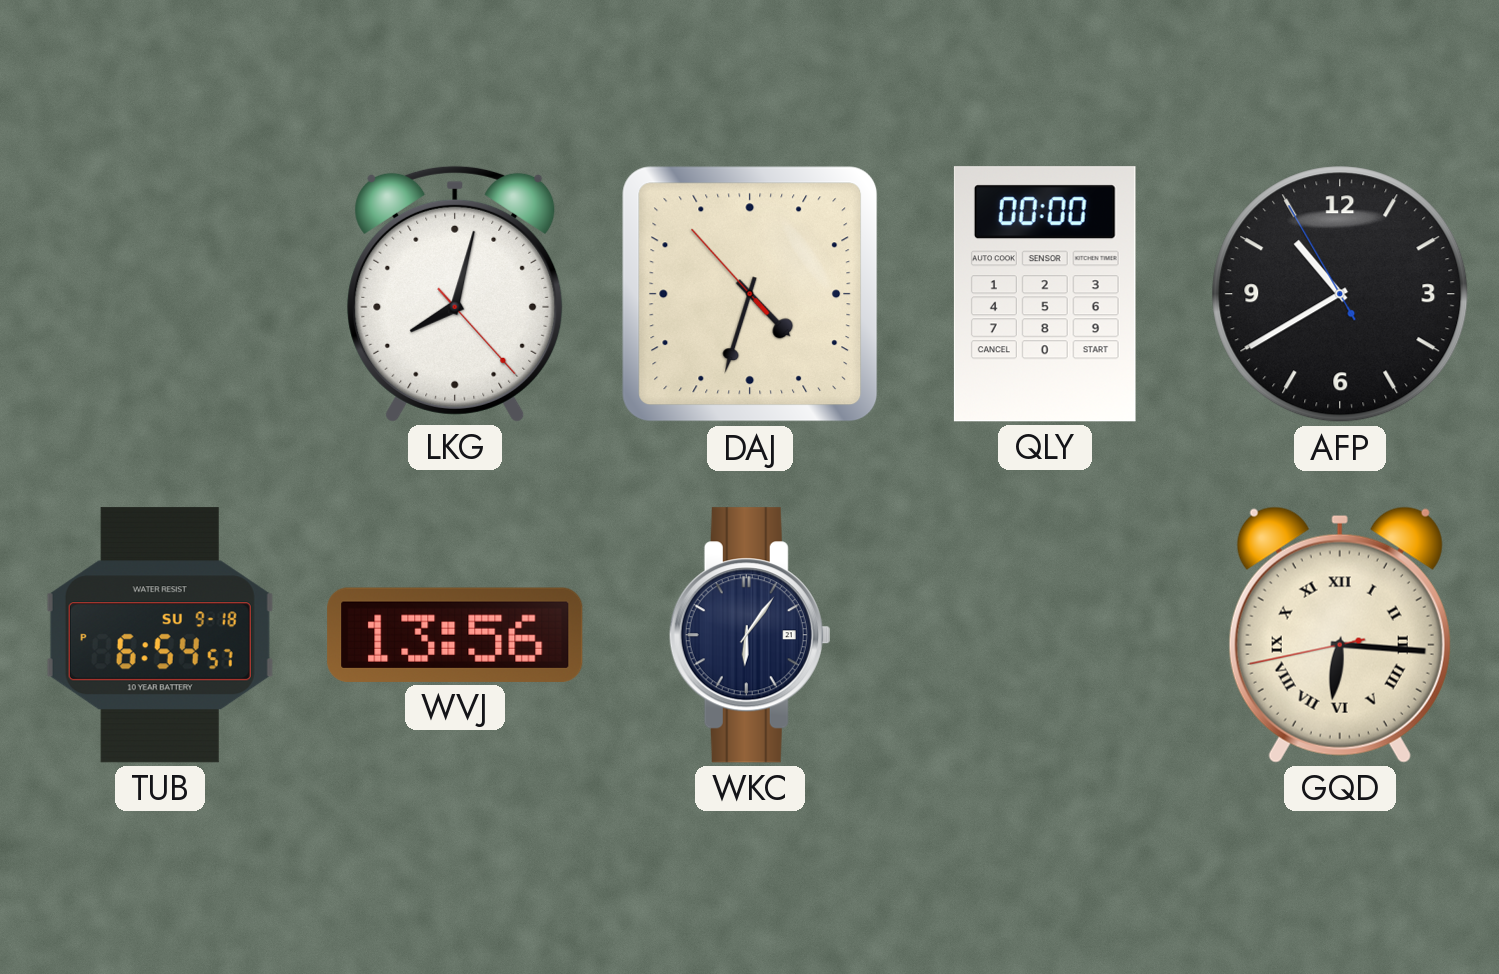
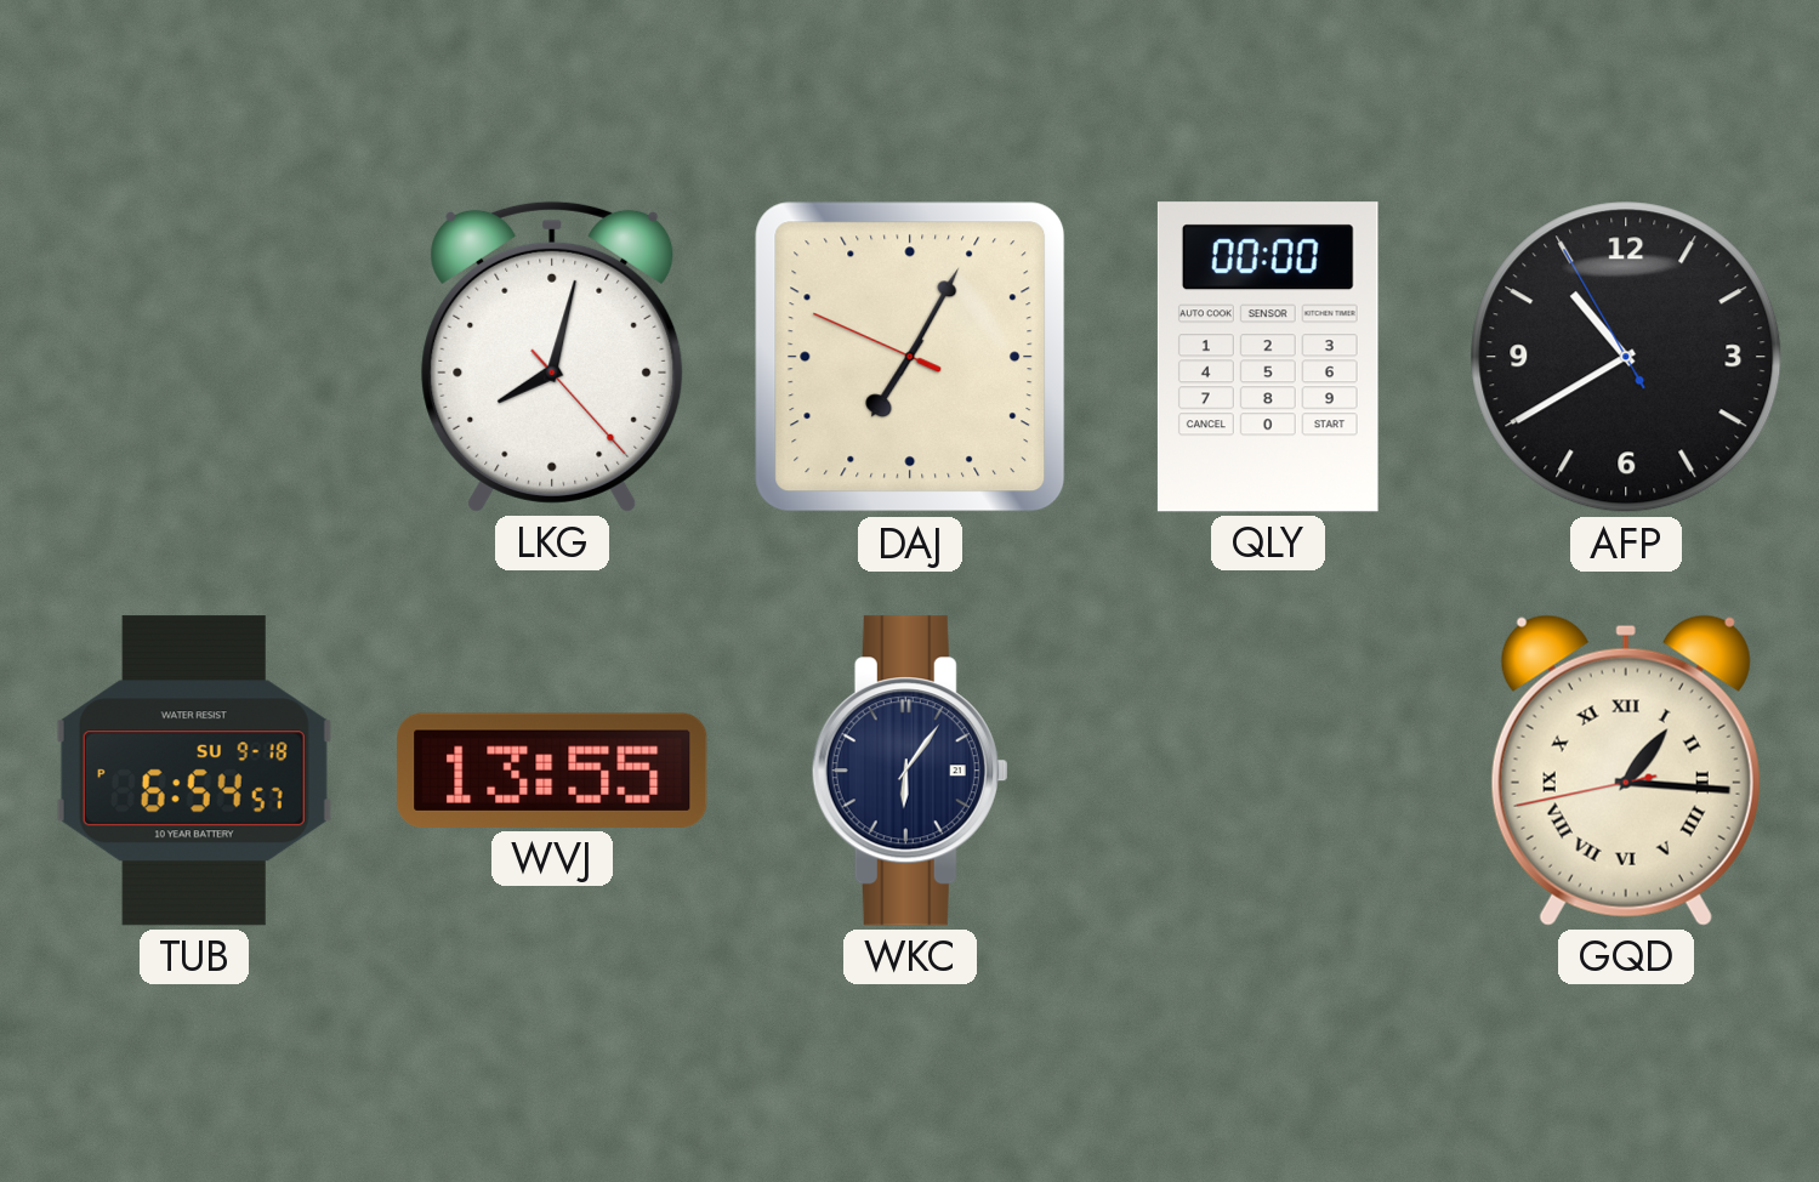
DAJ: 4:32 -> 7:04 (910, 357)
WVJ: 13:56 -> 13:55 (552, 771)
GQD: 6:15 -> 1:15 (1626, 771)
